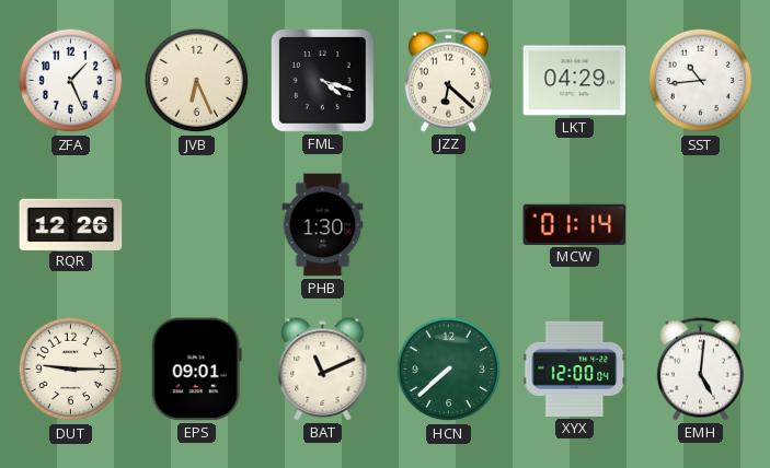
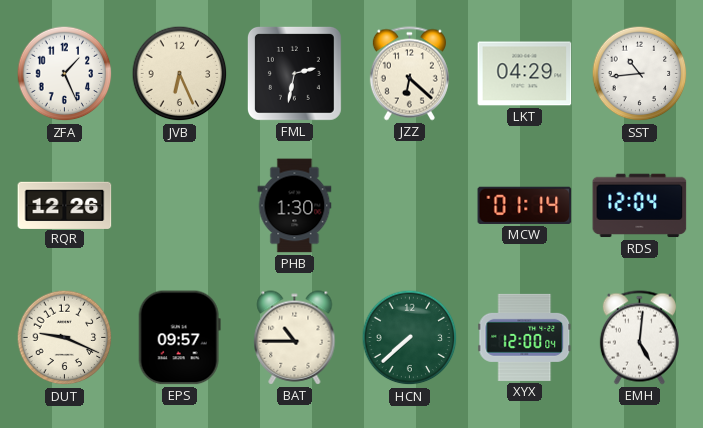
FML: 4:18 -> 2:32 (294, 73)
RDS: none -> 12:04 (640, 206)
DUT: 9:15 -> 9:19 (65, 338)
EPS: 09:01 -> 09:57 (179, 338)
BAT: 11:11 -> 10:45 (295, 338)
